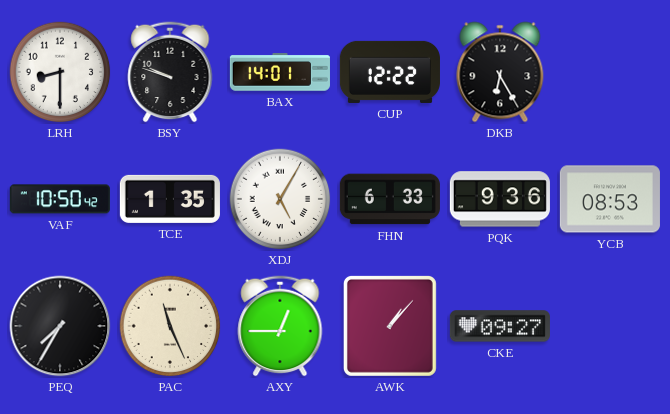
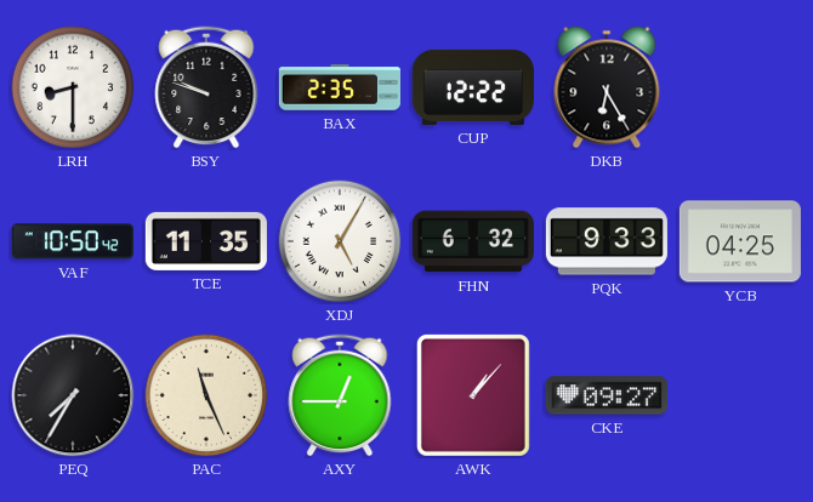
BAX: 14:01 -> 2:35 (340, 87)
TCE: 1:35 -> 11:35 (206, 241)
FHN: 6:33 -> 6:32 (473, 241)
PQK: 9:36 -> 9:33 (607, 241)
YCB: 08:53 -> 04:25 (740, 241)
